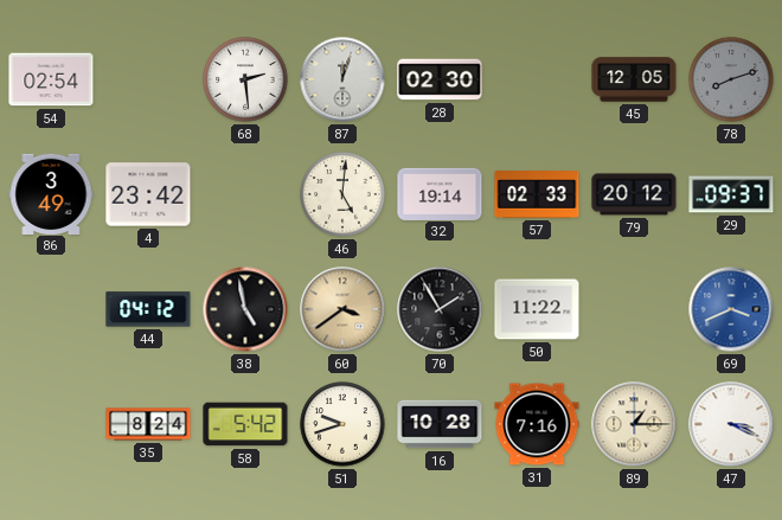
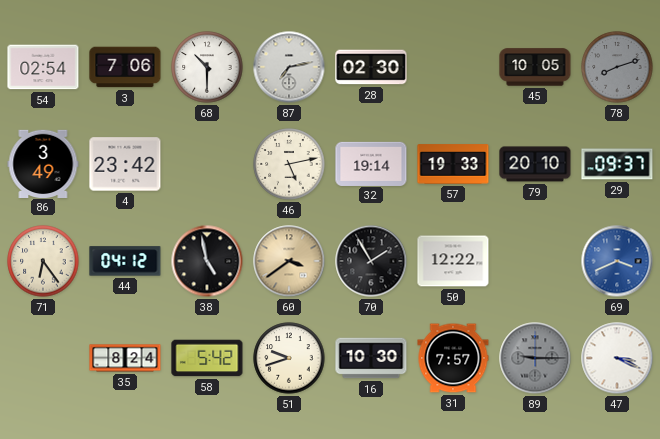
3: none -> 7:06 (125, 67)
68: 2:29 -> 10:30 (207, 67)
87: 12:03 -> 7:13 (289, 67)
45: 12:05 -> 10:05 (535, 67)
46: 5:01 -> 5:13 (289, 164)
57: 02:33 -> 19:33 (453, 164)
79: 20:12 -> 20:10 (535, 164)
71: none -> 6:24 (43, 261)
50: 11:22 -> 12:22 (453, 261)
16: 10:28 -> 10:30 (371, 358)
31: 7:16 -> 7:57 (453, 358)
89: 1:15 -> 9:15 (535, 358)
89 dial: cream -> grey (535, 358)
